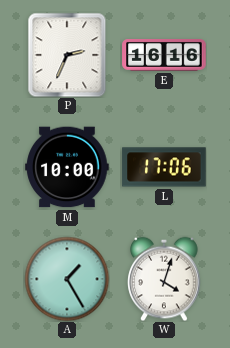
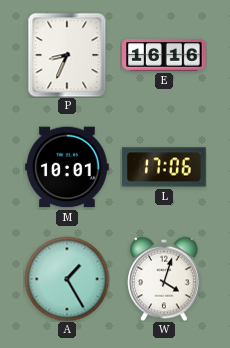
P: 2:34 -> 8:34 (67, 55)
M: 10:00 -> 10:01 (67, 167)
